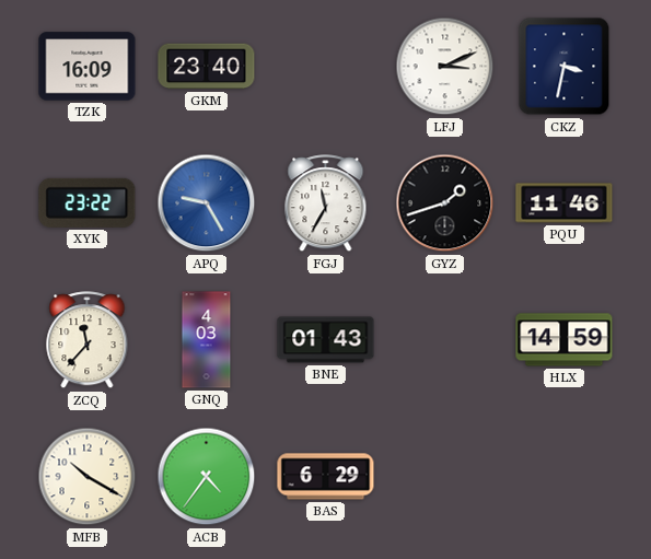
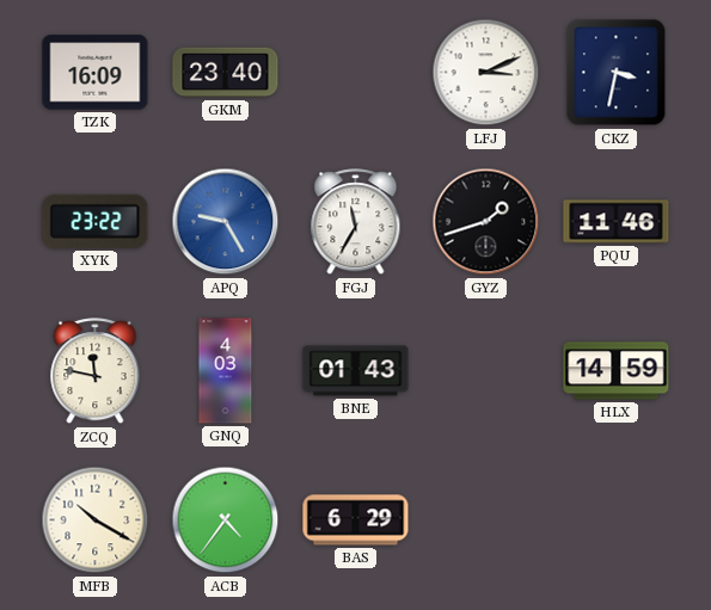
ZCQ: 11:37 -> 11:47 (96, 371)
